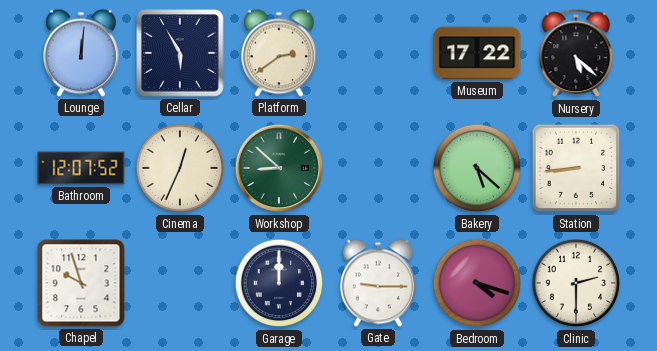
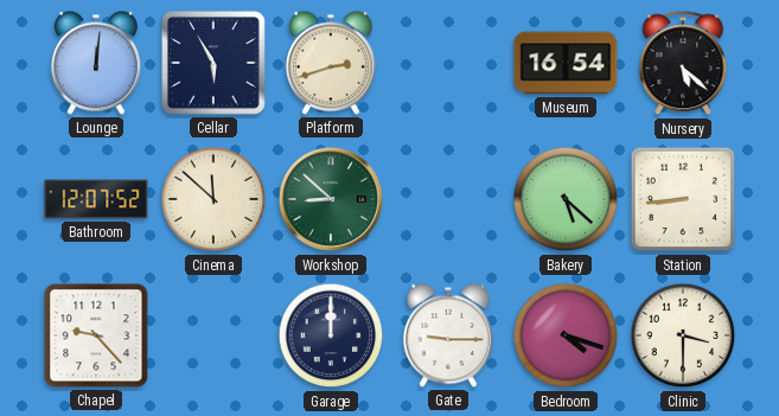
Platform: 2:39 -> 2:42 (331, 63)
Museum: 17:22 -> 16:54 (566, 63)
Cinema: 12:34 -> 11:52 (213, 199)
Chapel: 9:57 -> 9:23 (96, 335)
Clinic: 2:30 -> 3:30 (683, 335)
